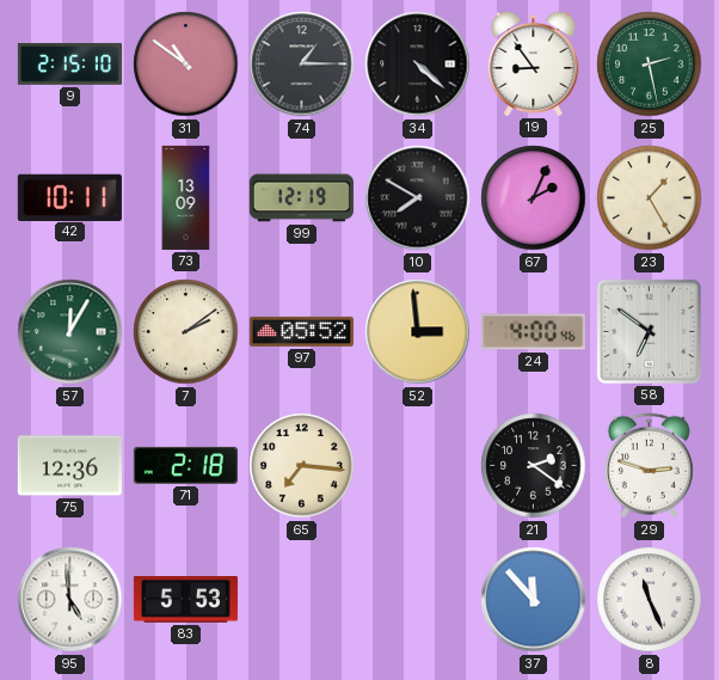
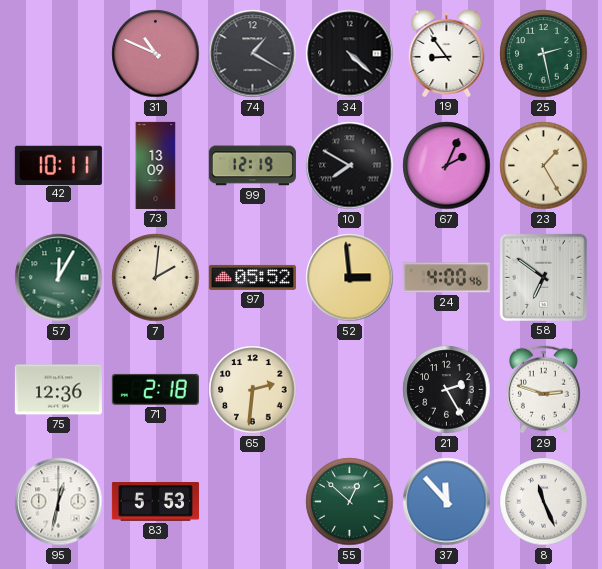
9: 2:15 -> none (69, 65)
31: 10:51 -> 10:49 (156, 54)
74: 1:15 -> 1:20 (253, 54)
7: 2:09 -> 2:01 (156, 278)
65: 7:16 -> 2:31 (253, 390)
21: 2:21 -> 2:25 (447, 390)
95: 4:59 -> 12:32 (59, 502)
55: none -> 12:52 (350, 502)
